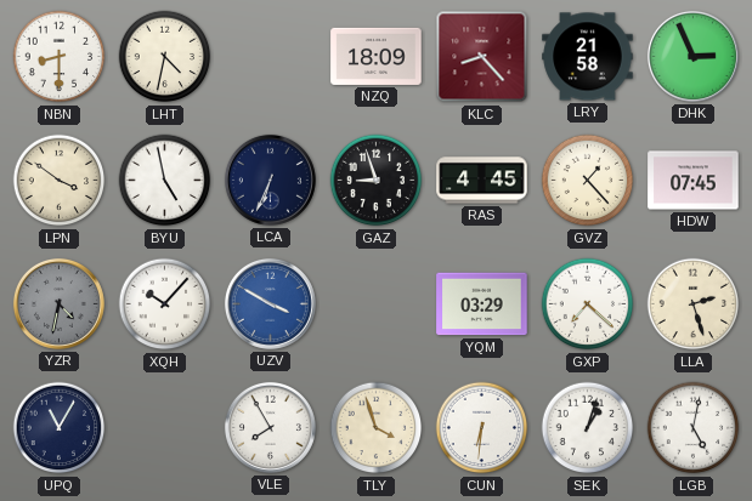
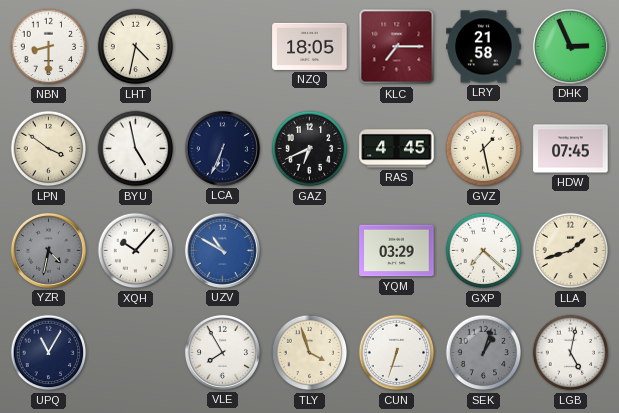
NZQ: 18:09 -> 18:05 (310, 46)
KLC: 8:23 -> 7:15 (397, 47)
GAZ: 8:57 -> 6:41 (310, 149)
GVZ: 1:23 -> 1:28 (484, 149)
UZV: 3:50 -> 10:50 (222, 250)
LLA: 2:27 -> 1:42 (571, 251)
CUN: 6:31 -> 6:33 (397, 353)
SEK dial: white -> grey (484, 353)
